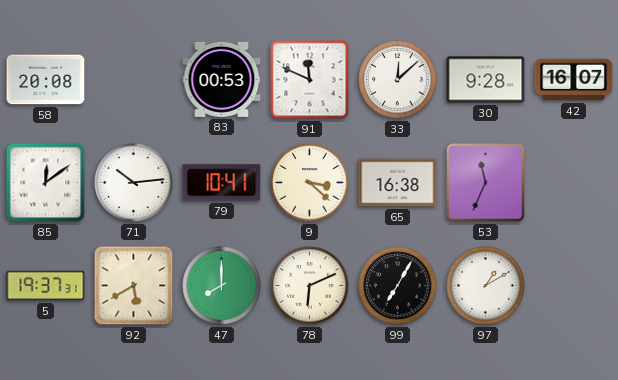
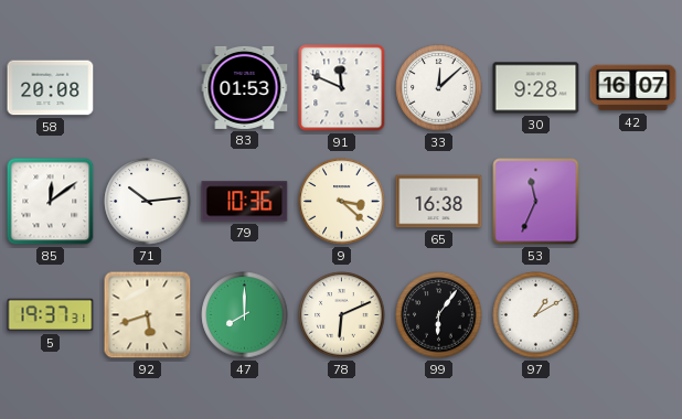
83: 00:53 -> 01:53 (245, 87)
79: 10:41 -> 10:36 (245, 202)
92: 5:40 -> 5:42 (148, 315)
99: 7:05 -> 6:06 (439, 315)
